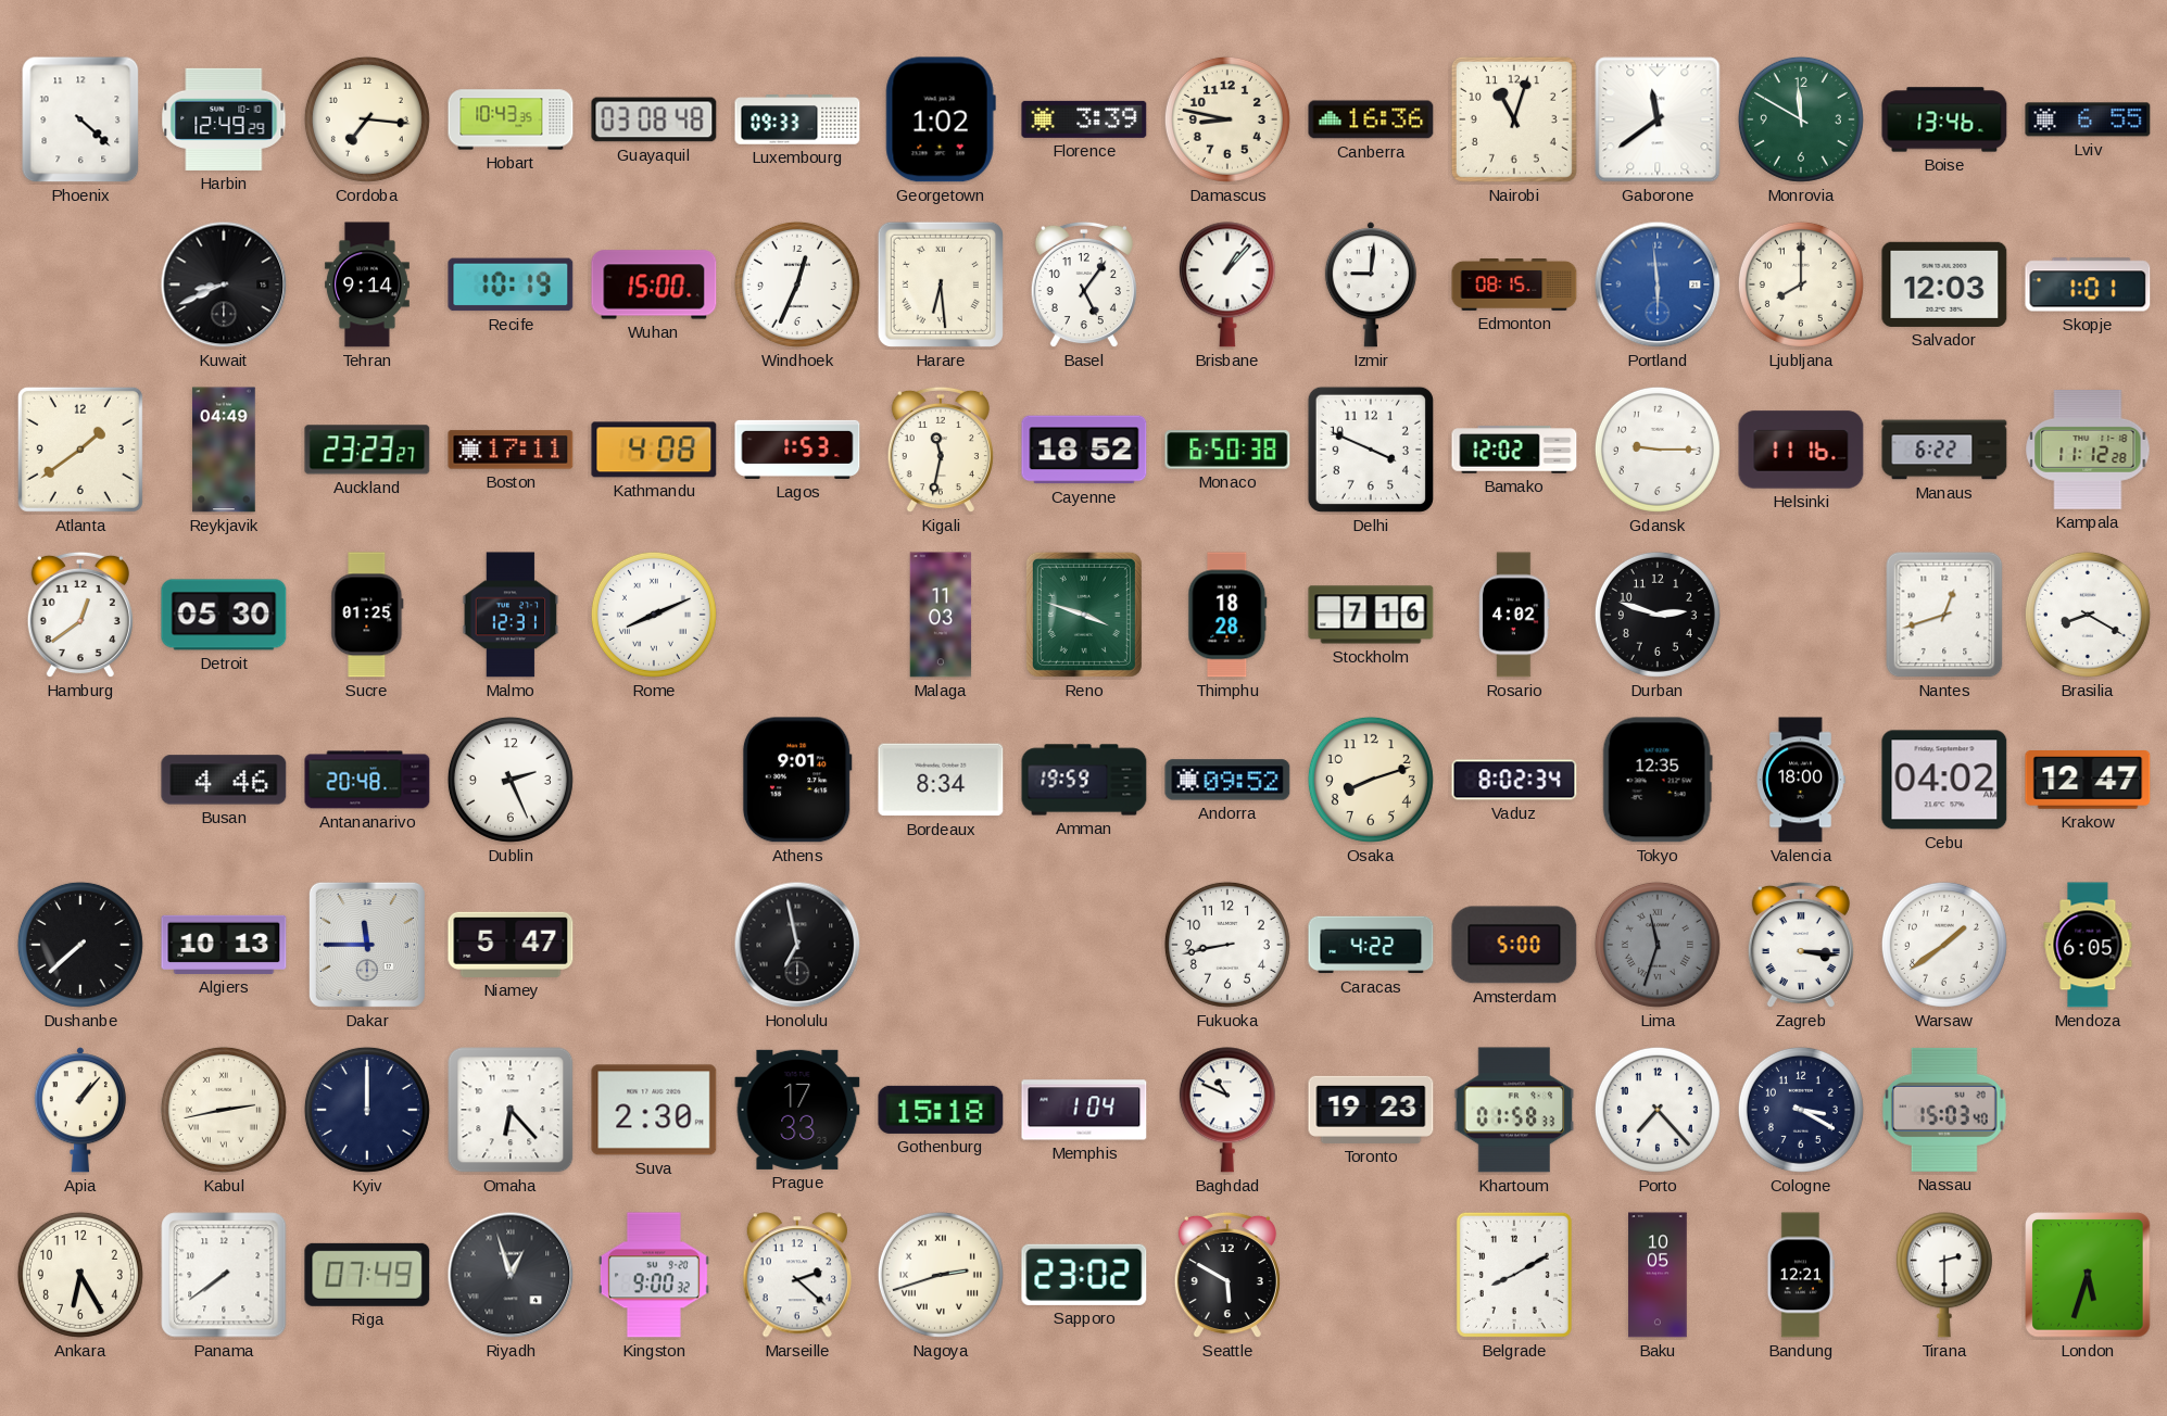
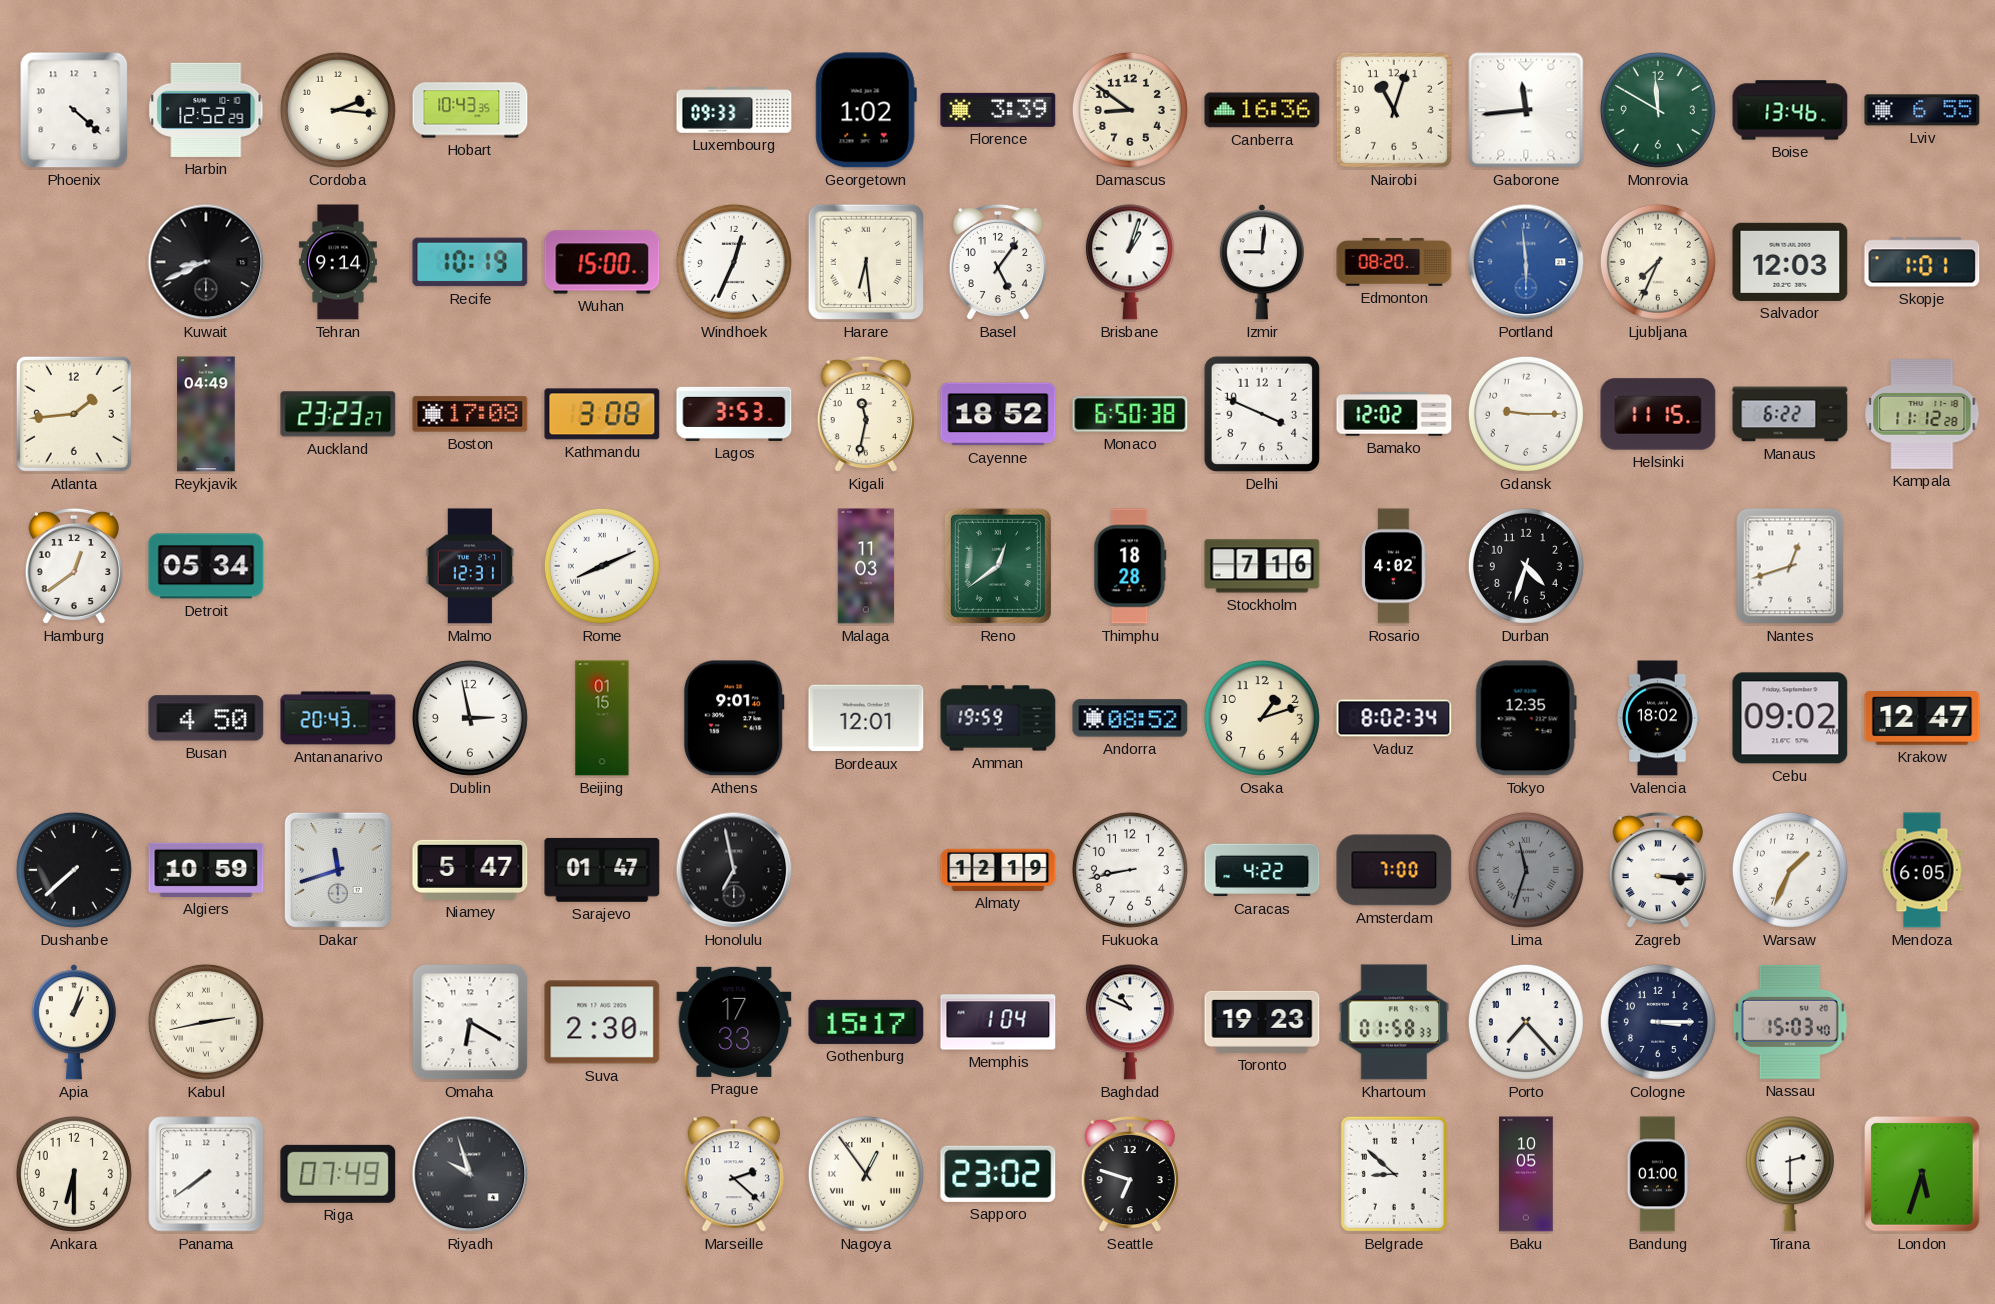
Harbin: 12:49 -> 12:52 (206, 110)
Cordoba: 7:16 -> 2:16 (338, 110)
Guayaquil: 03:08 -> none (654, 119)
Damascus: 8:47 -> 8:51 (1130, 110)
Gaborone: 11:39 -> 11:44 (1526, 110)
Brisbane: 1:07 -> 1:03 (1130, 262)
Edmonton: 08:15 -> 08:20 (1394, 263)
Ljubljana: 8:00 -> 7:34 (1658, 262)
Atlanta: 1:39 -> 1:44 (74, 414)
Boston: 17:11 -> 17:08 (470, 414)
Kathmandu: 4:08 -> 3:08 (602, 414)
Lagos: 1:53 -> 3:53 (734, 414)
Helsinki: 11:16 -> 11:15 (1658, 414)
Detroit: 05:30 -> 05:34 (206, 566)
Sucre: 01:25 -> none (367, 615)
Reno: 3:48 -> 12:39 (998, 566)
Durban: 2:48 -> 4:33 (1526, 566)
Brasilia: 8:20 -> none (2088, 615)
Busan: 4:46 -> 4:50 (206, 718)
Antananarivo: 20:48 -> 20:43 (338, 718)
Dublin: 2:26 -> 2:58 (470, 718)
Beijing: none -> 01:15 (602, 718)
Bordeaux: 8:34 -> 12:01 (866, 718)
Andorra: 09:52 -> 08:52 (1130, 718)
Osaka: 8:12 -> 1:12 (1262, 718)
Valencia: 18:00 -> 18:02 (1658, 718)
Cebu: 04:02 -> 09:02 (1790, 718)
Algiers: 10:13 -> 10:59 (206, 870)
Dakar: 11:45 -> 11:42 (338, 870)
Sarajevo: none -> 01:47 (602, 870)
Almaty: none -> 12:19 (998, 870)
Amsterdam: 5:00 -> 7:00 (1394, 870)
Warsaw: 1:39 -> 1:34 (1790, 870)
Apia: 1:07 -> 1:03 (74, 1022)
Kyiv: 12:00 -> none (367, 1110)
Omaha: 6:23 -> 6:20 (470, 1022)
Gothenburg: 15:18 -> 15:17 (866, 1022)
Cologne: 3:20 -> 3:15 (1658, 1022)
Ankara: 6:25 -> 6:30 (74, 1174)
Riyadh: 12:57 -> 9:57 (470, 1174)
Kingston: 9:00 -> none (654, 1275)
Nagoya: 2:42 -> 12:54 (866, 1174)
Seattle: 5:50 -> 6:48 (1130, 1174)
Belgrade: 8:10 -> 8:52 (1394, 1174)
Bandung: 12:21 -> 01:00 (1658, 1174)
